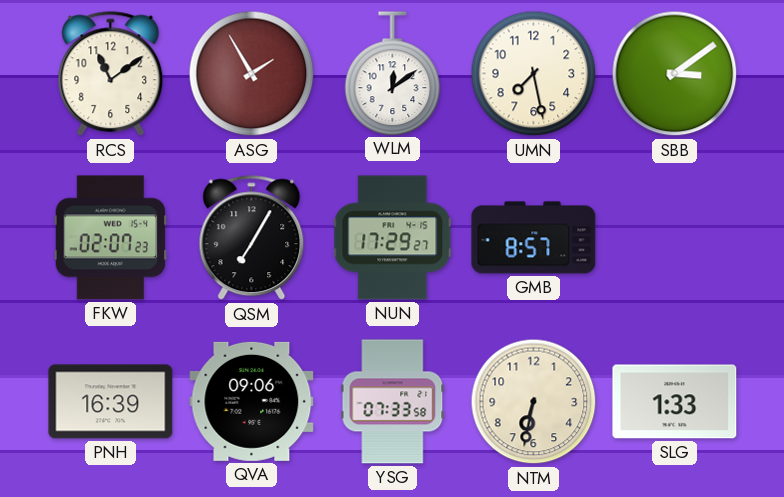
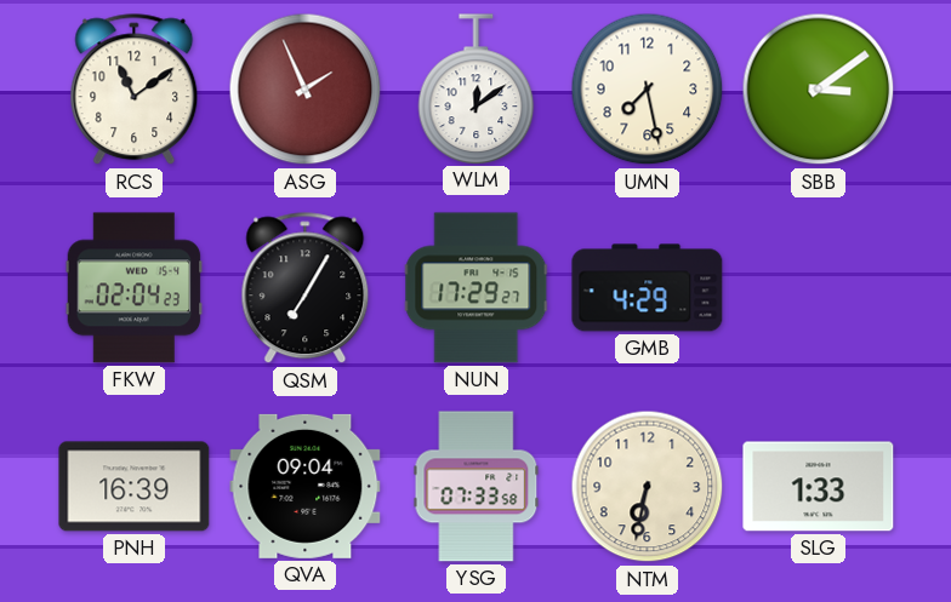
ASG: 1:55 -> 1:56 (306, 90)
FKW: 02:07 -> 02:04 (135, 288)
GMB: 8:57 -> 4:29 (648, 288)
QVA: 09:06 -> 09:04 (306, 486)
